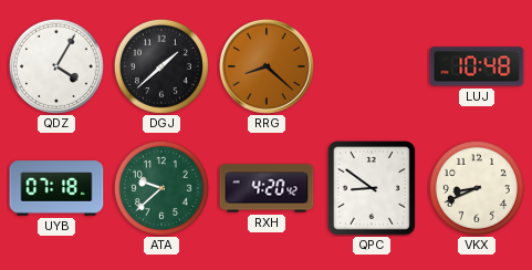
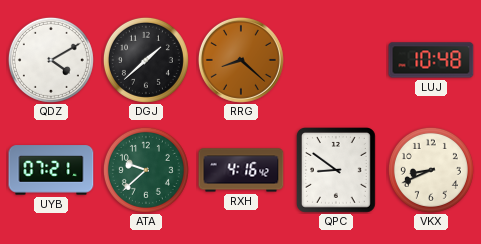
QDZ: 4:05 -> 4:10 (51, 60)
UYB: 07:18 -> 07:21 (51, 170)
RXH: 4:20 -> 4:16 (241, 170)
